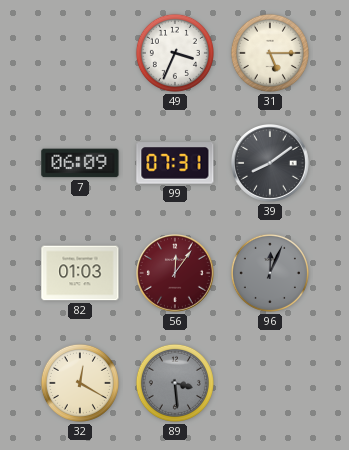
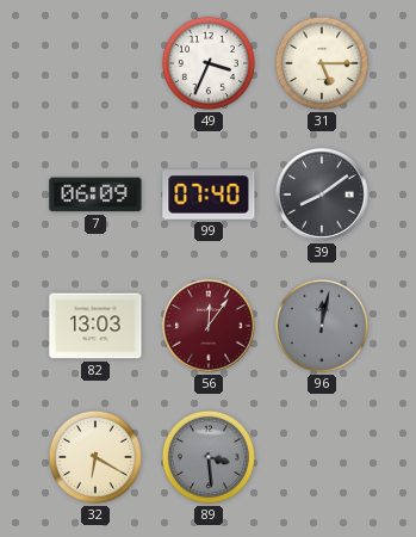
99: 07:31 -> 07:40 (209, 195)
82: 01:03 -> 13:03 (95, 326)
96: 12:04 -> 12:02 (322, 326)
32: 12:20 -> 6:20 (95, 457)
